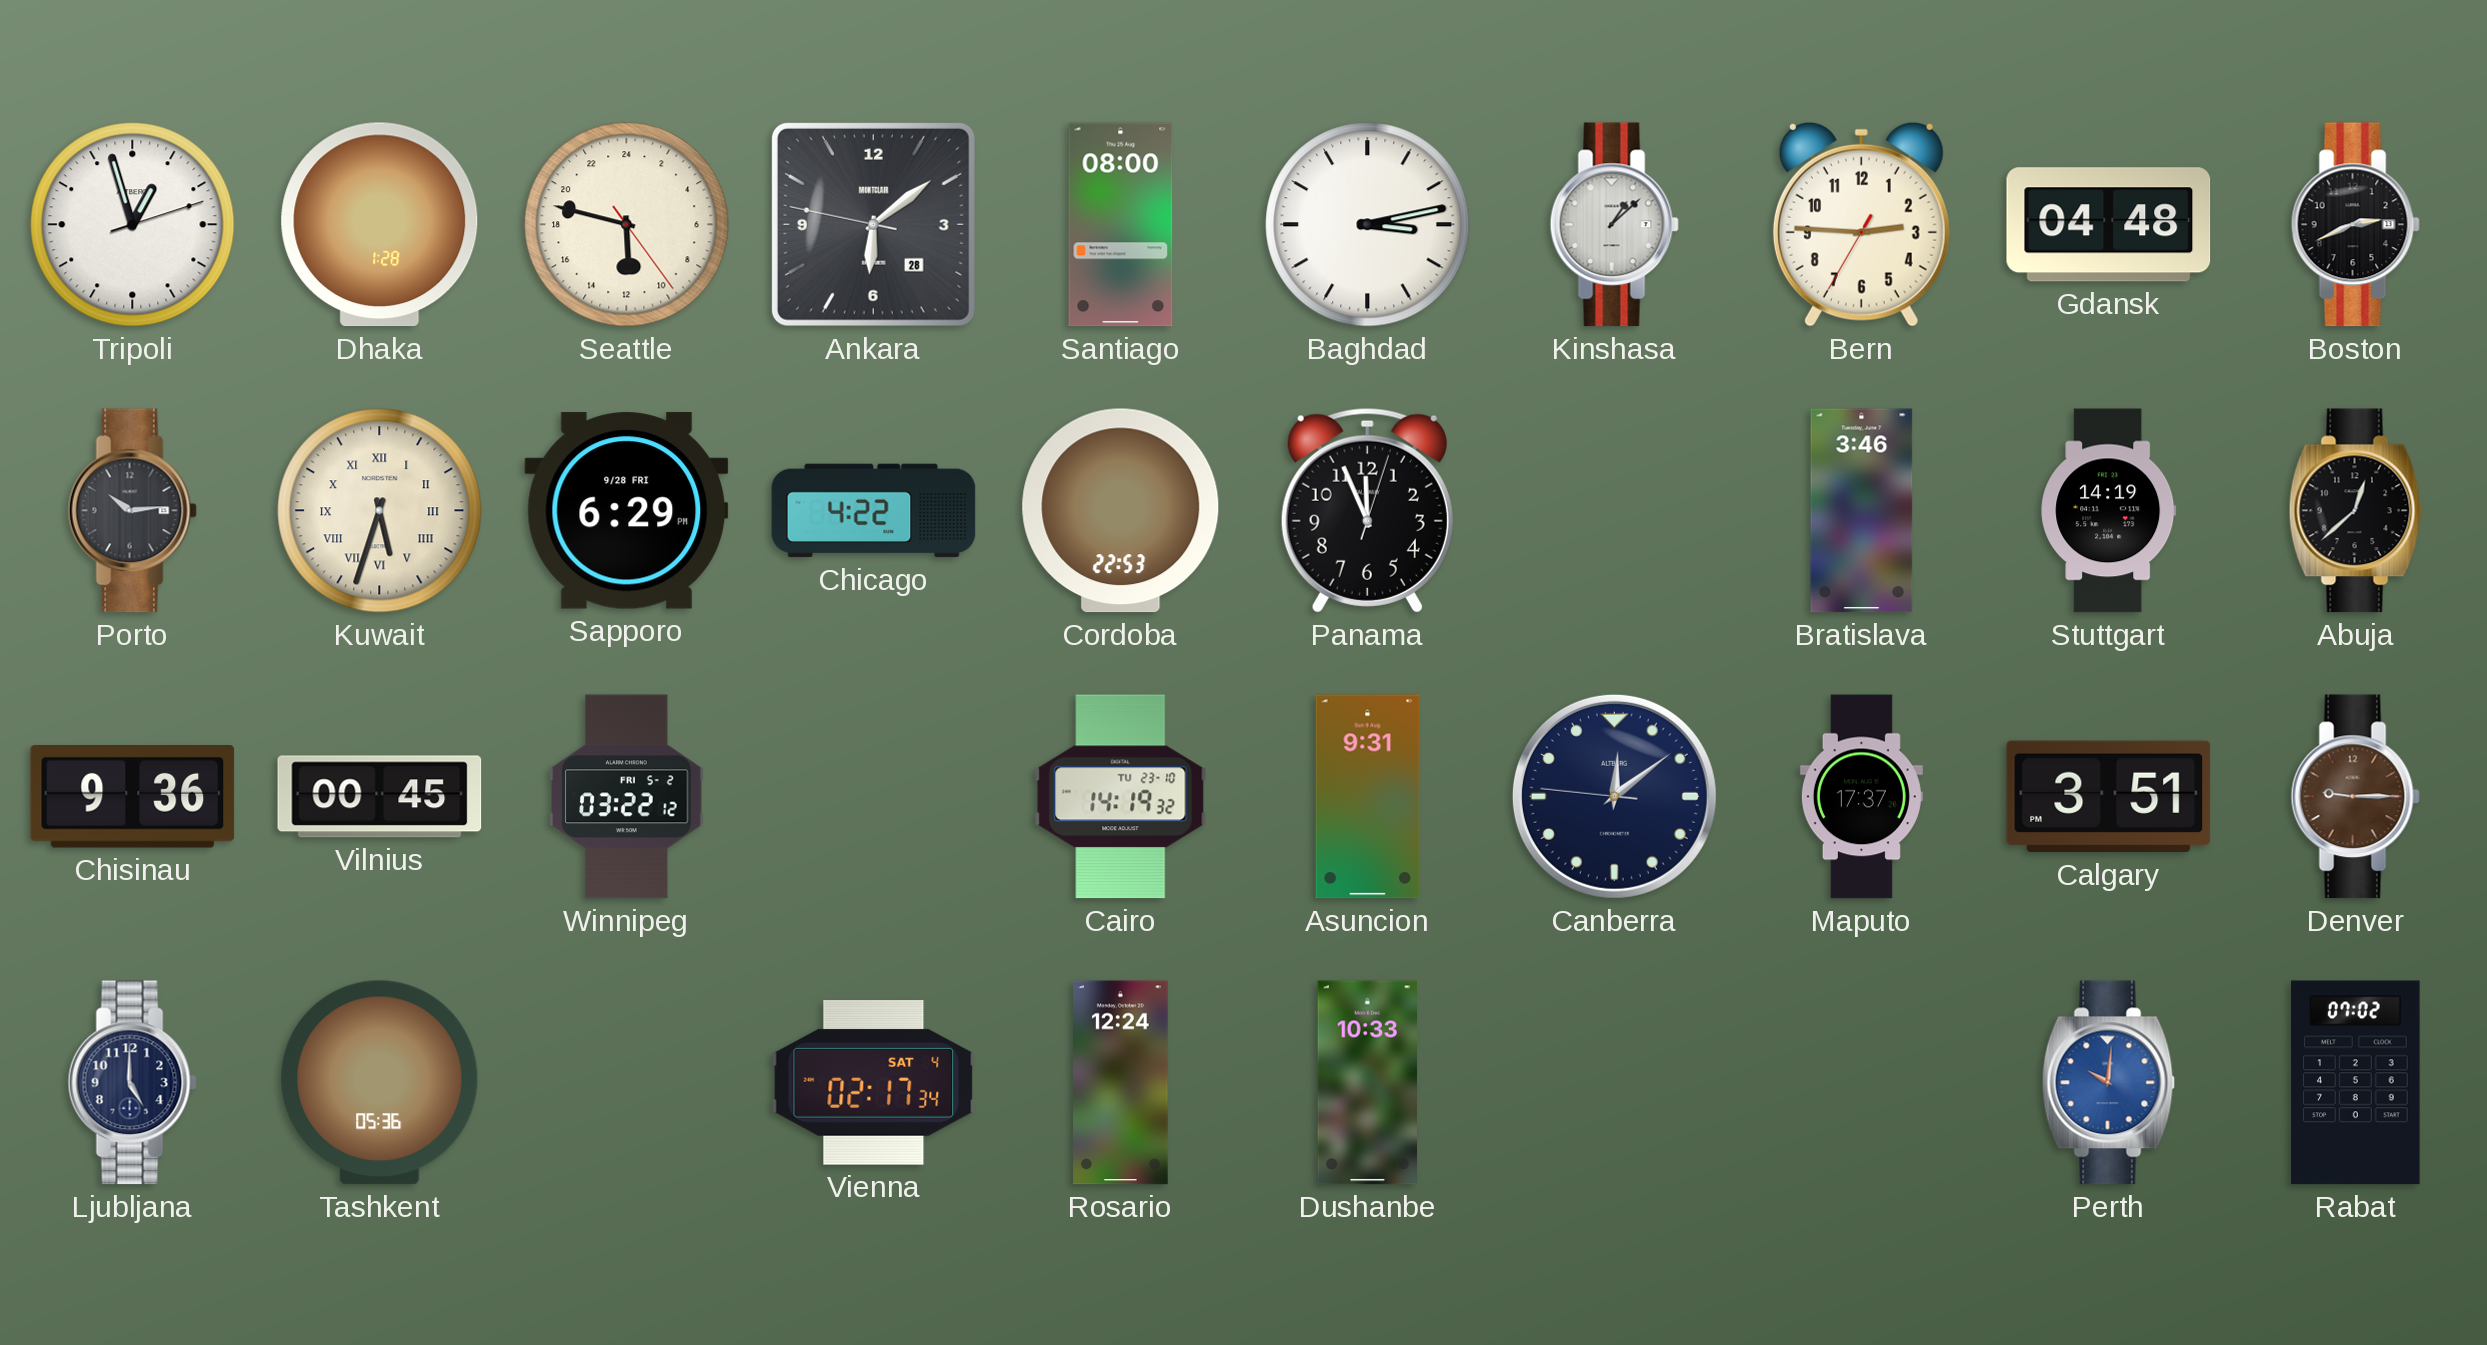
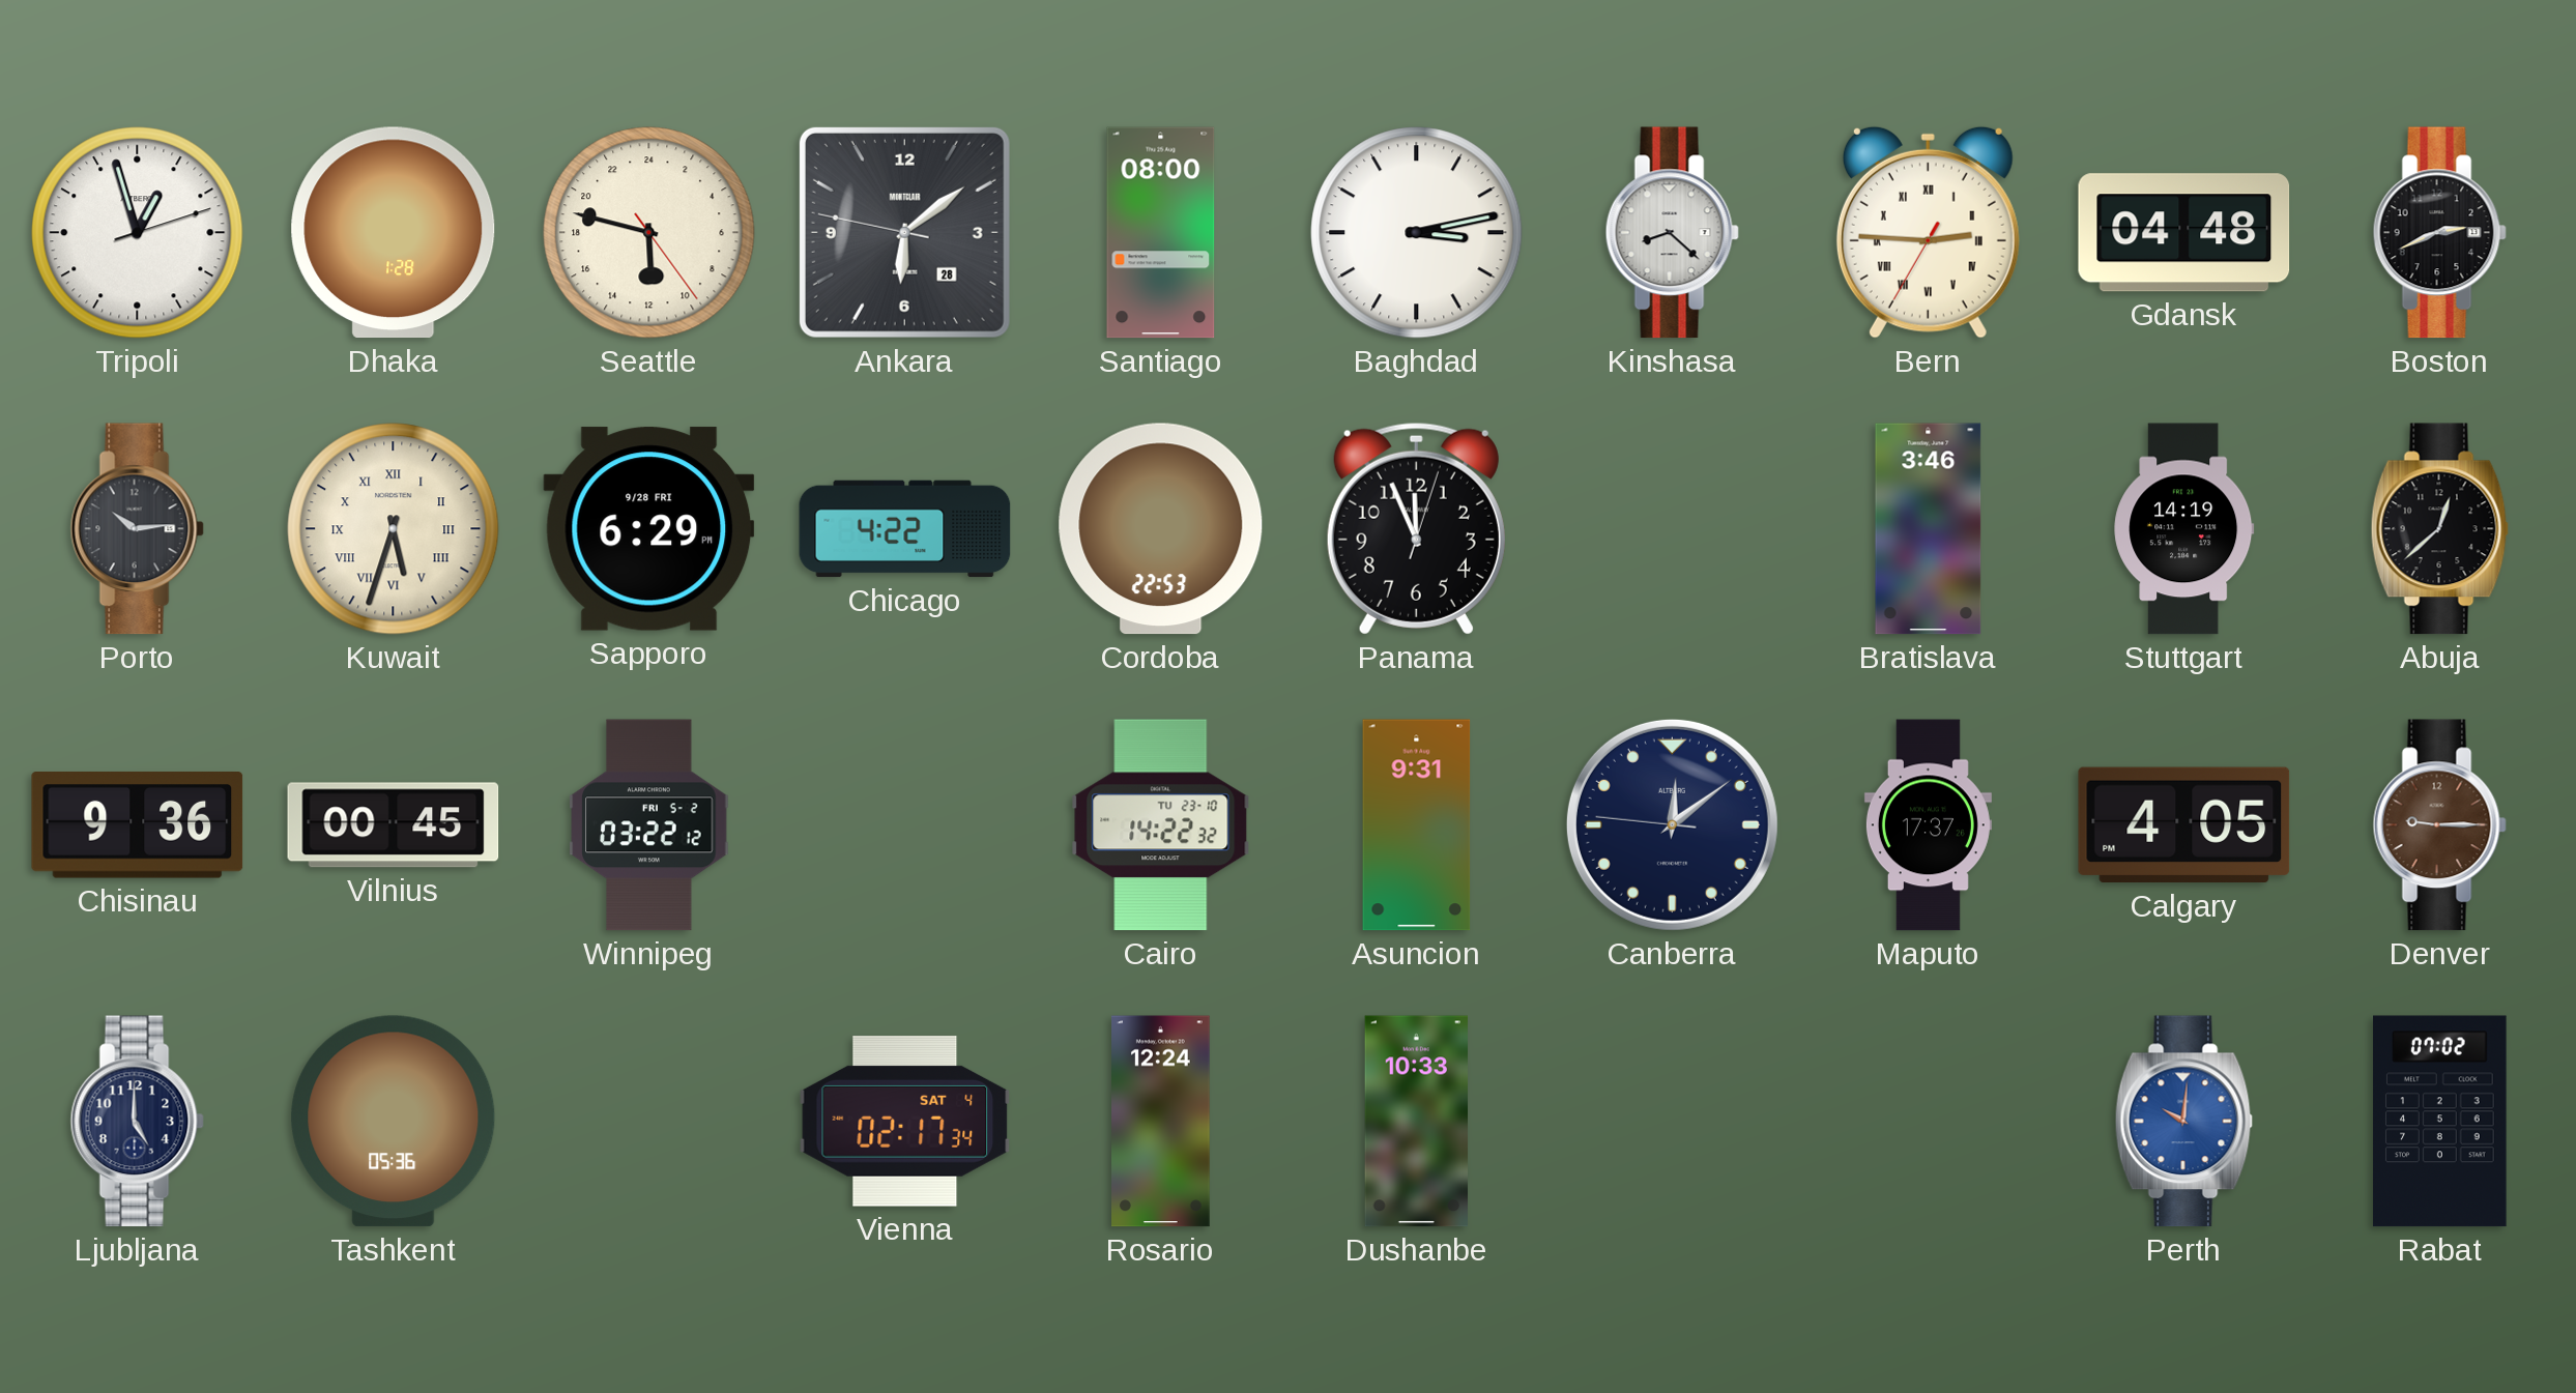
Kinshasa: 1:08 -> 8:22 (1672, 233)
Bern numerals: Arabic -> Roman (1928, 232)
Cairo: 14:19 -> 14:22 (1161, 825)
Calgary: 3:51 -> 4:05 (2184, 825)
